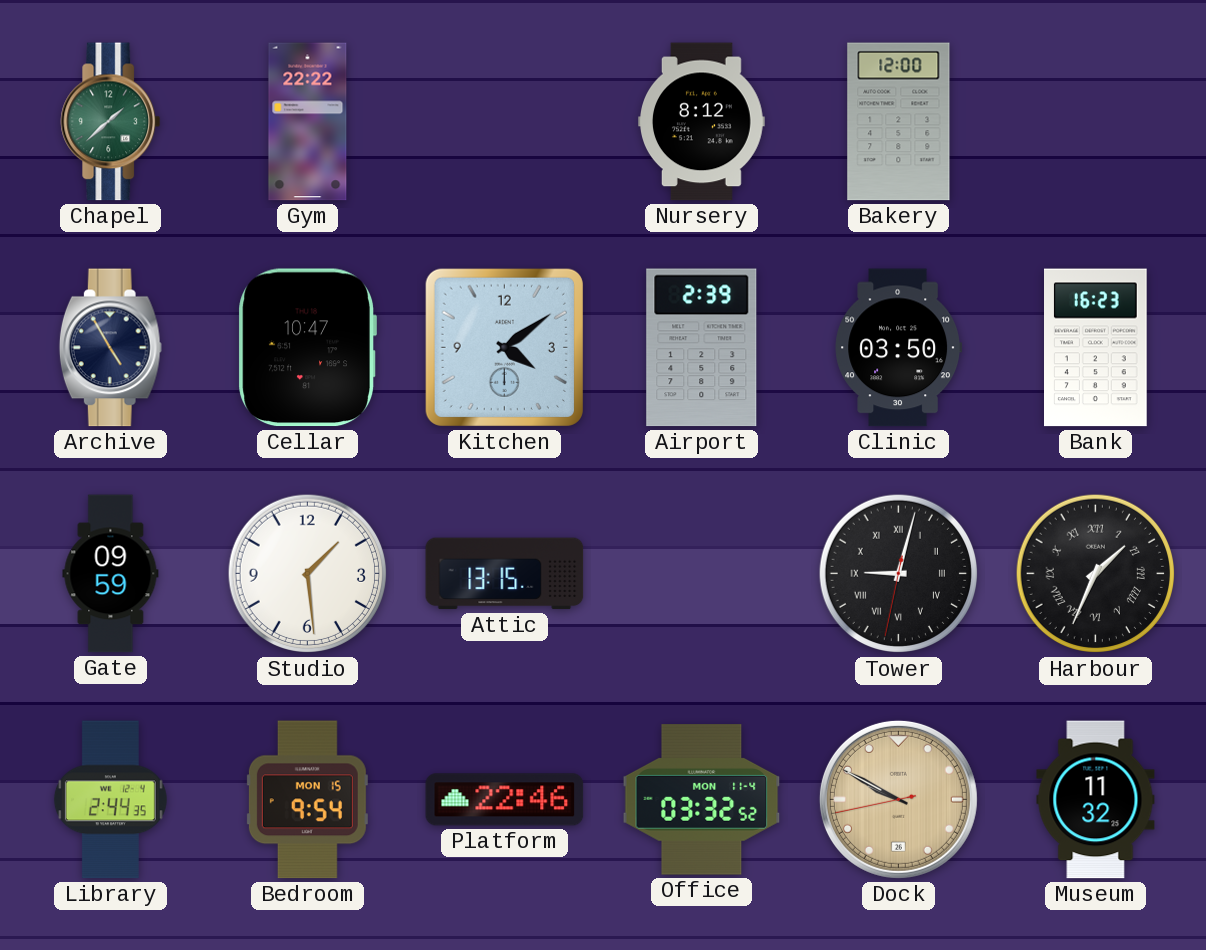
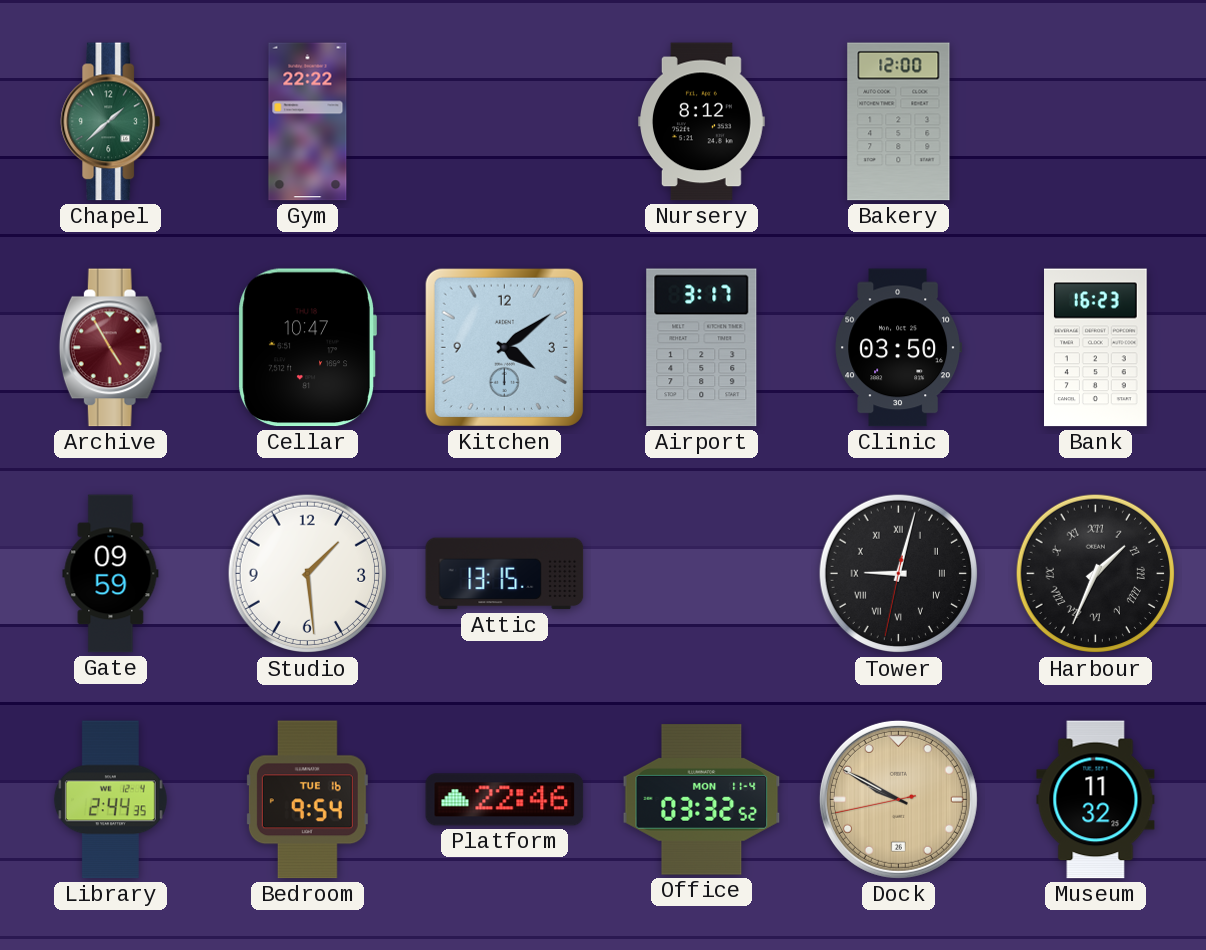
Archive dial: navy -> burgundy (110, 348)
Airport: 2:39 -> 3:17 (702, 348)
Bedroom date: MON 15 -> TUE 16 (307, 800)
